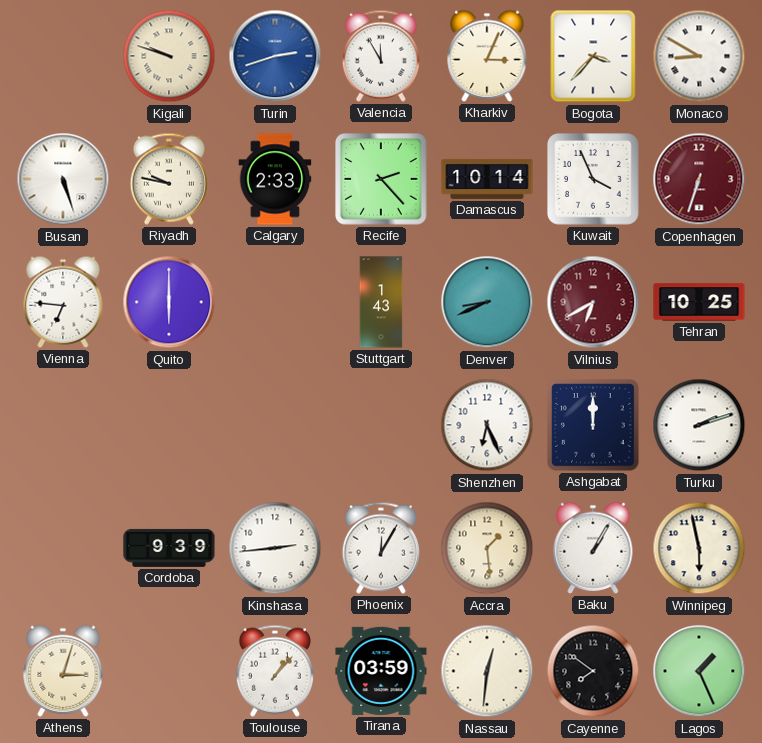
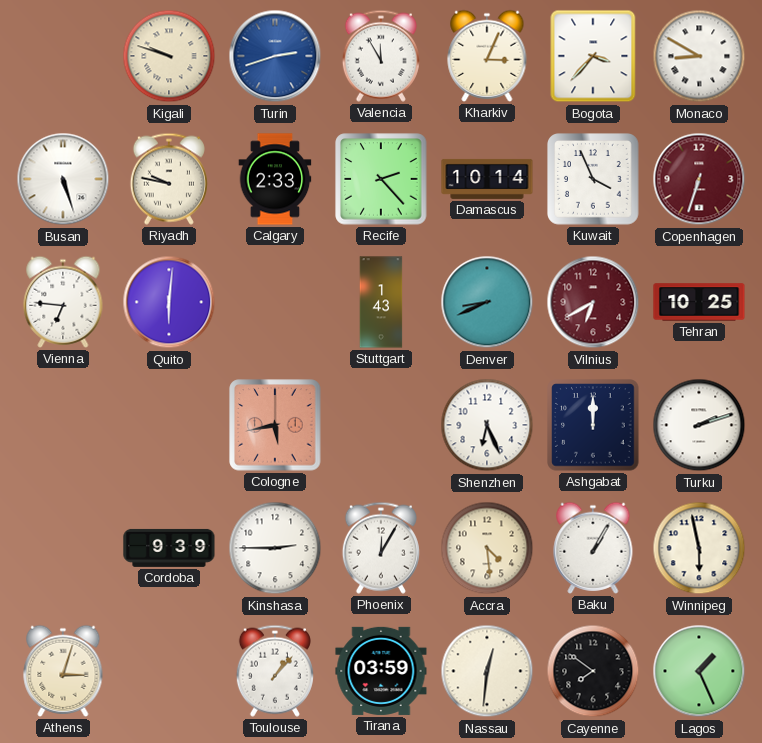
Quito: 6:00 -> 6:01 (169, 302)
Cologne: none -> 5:43 (275, 425)
Kinshasa: 2:44 -> 2:45 (275, 548)
Accra: 1:29 -> 4:29 (487, 548)
